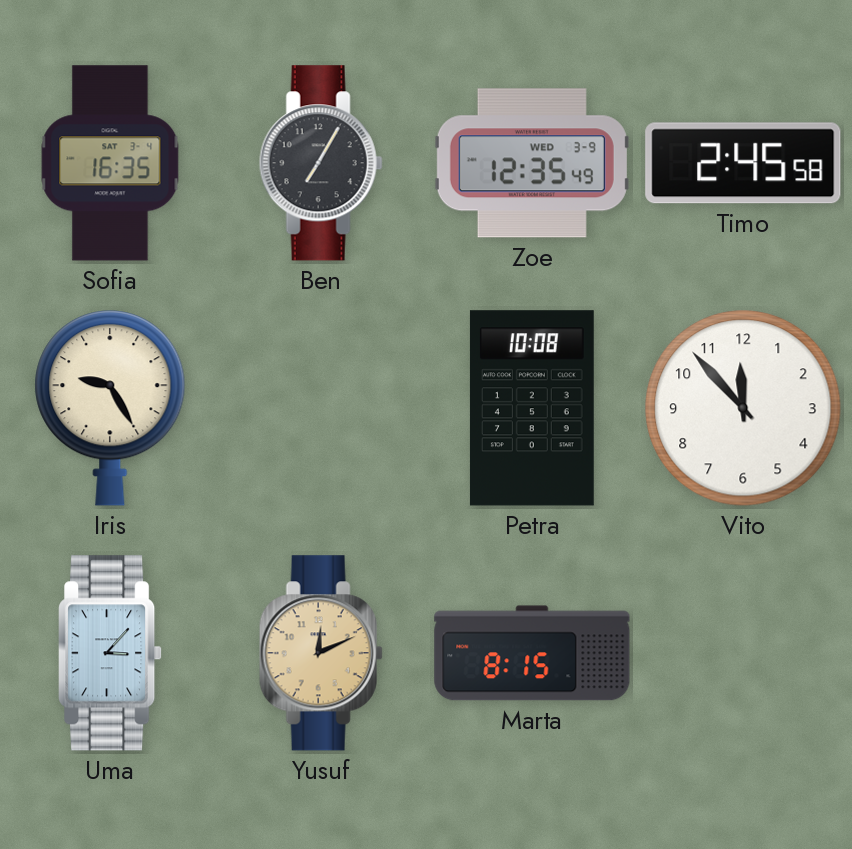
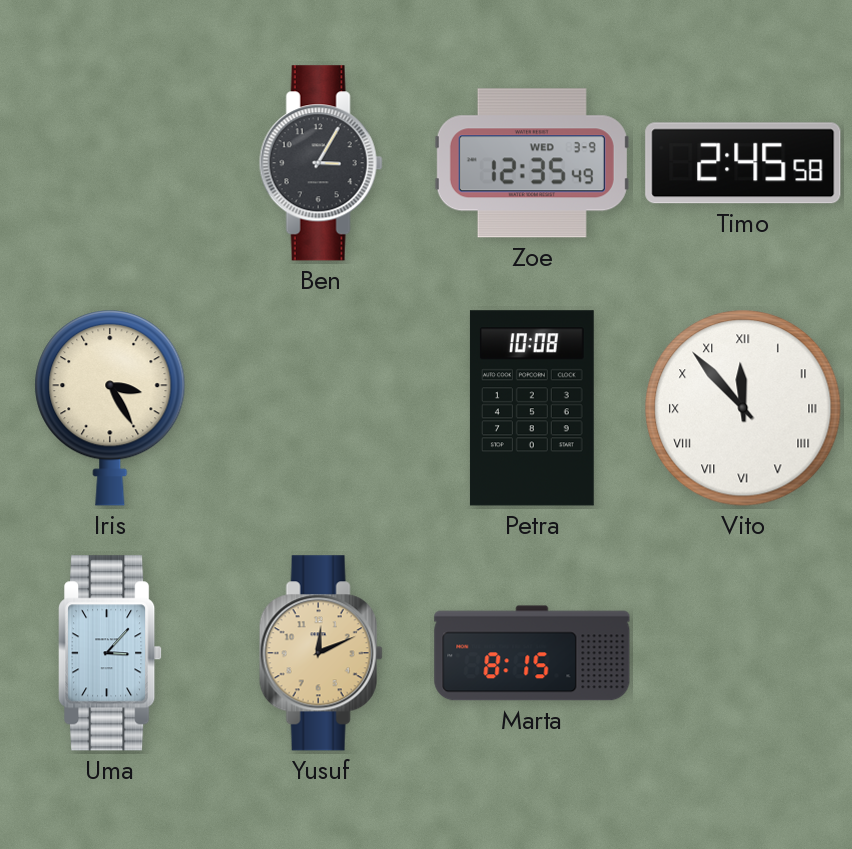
Sofia: 16:35 -> none (110, 163)
Ben: 7:05 -> 3:05 (321, 163)
Iris: 9:25 -> 3:25 (110, 408)
Vito numerals: Arabic -> Roman (743, 408)
